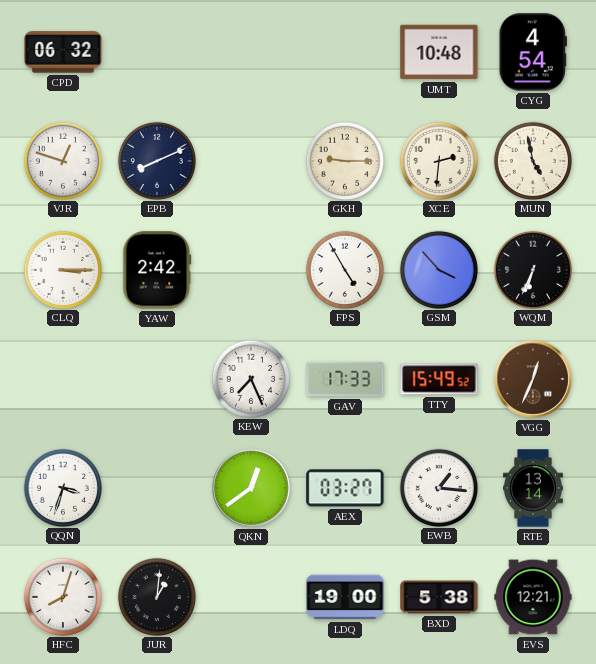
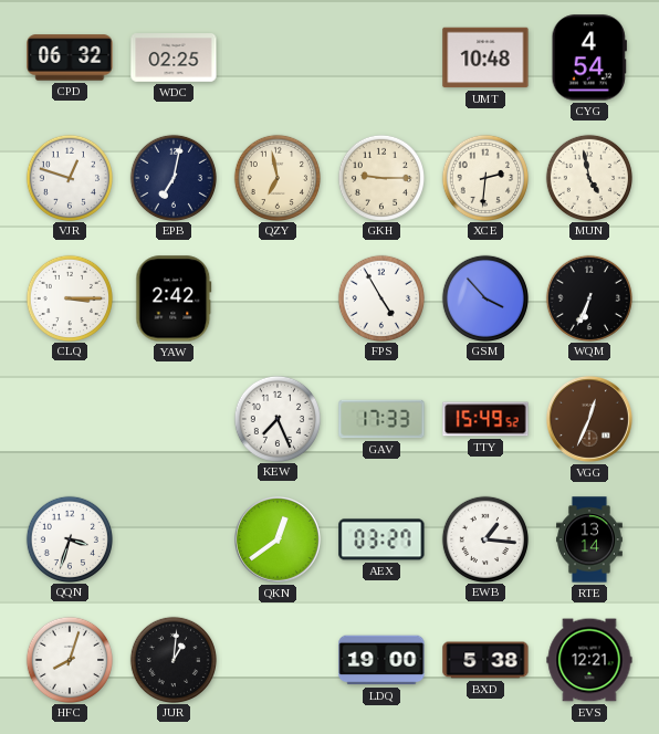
WDC: none -> 02:25 (174, 57)
EPB: 8:11 -> 7:02 (172, 177)
QZY: none -> 6:58 (276, 177)
